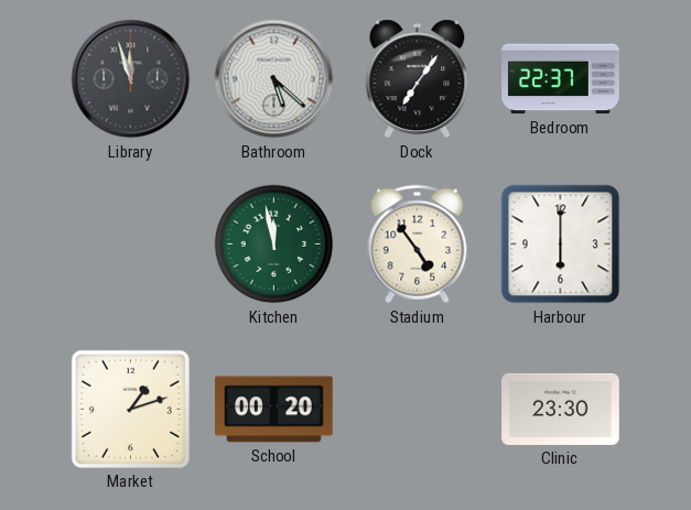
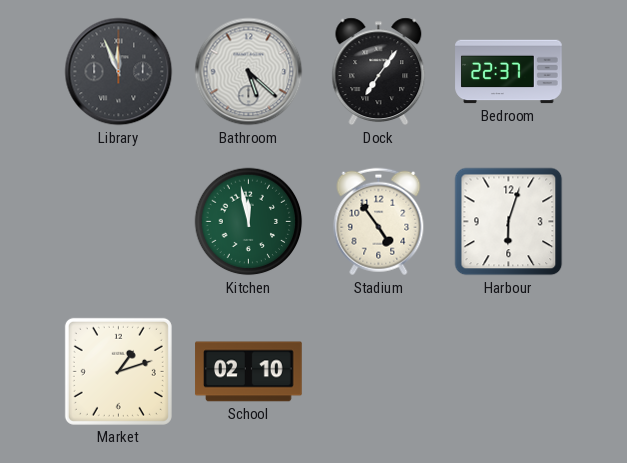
Library: 11:57 -> 11:56 (119, 72)
Harbour: 6:00 -> 6:03 (509, 222)
School: 00:20 -> 02:10 (249, 372)
Clinic: 23:30 -> none (561, 409)
